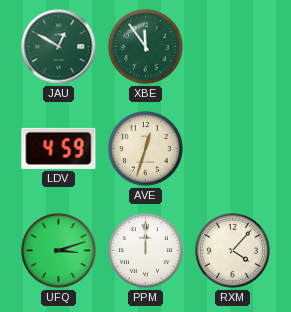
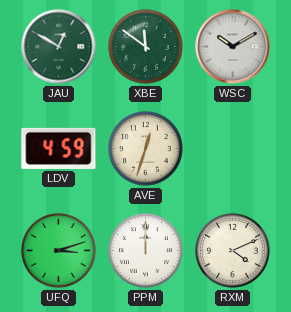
XBE: 11:54 -> 11:51 (146, 47)
WSC: none -> 10:10 (233, 47)
RXM: 4:07 -> 4:11 (233, 251)
